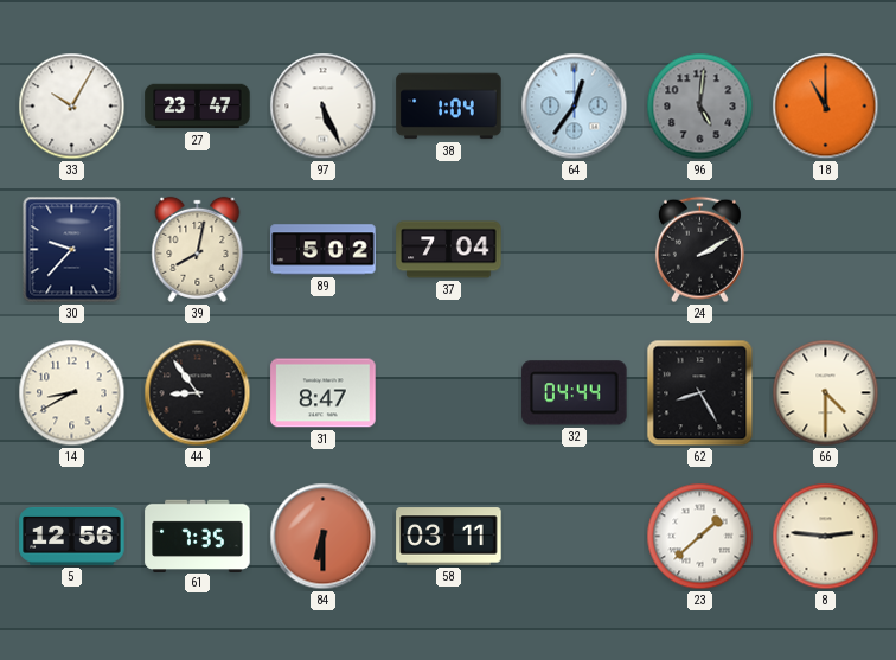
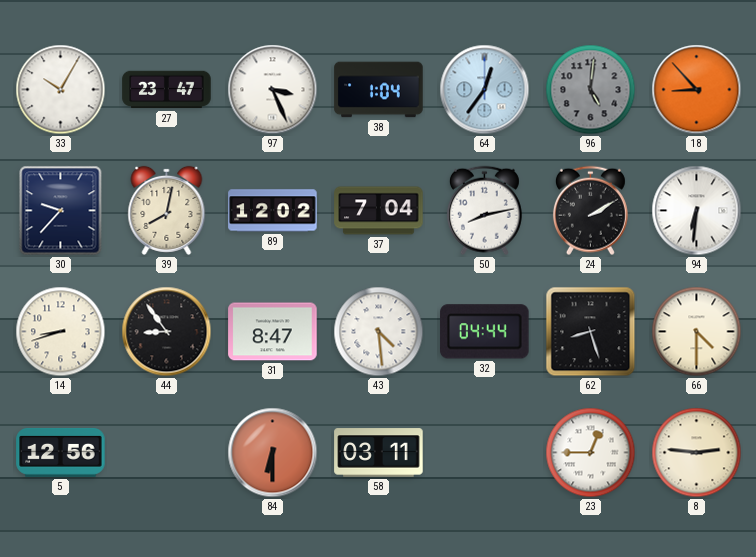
97: 5:26 -> 3:26 (273, 90)
18: 11:00 -> 8:53 (697, 90)
89: 5:02 -> 12:02 (273, 211)
50: none -> 8:13 (484, 211)
94: none -> 6:31 (697, 211)
14: 8:40 -> 8:42 (61, 332)
43: none -> 4:29 (379, 332)
62: 8:25 -> 8:27 (591, 332)
61: 7:35 -> none (198, 536)
23: 1:38 -> 12:45 (591, 453)
